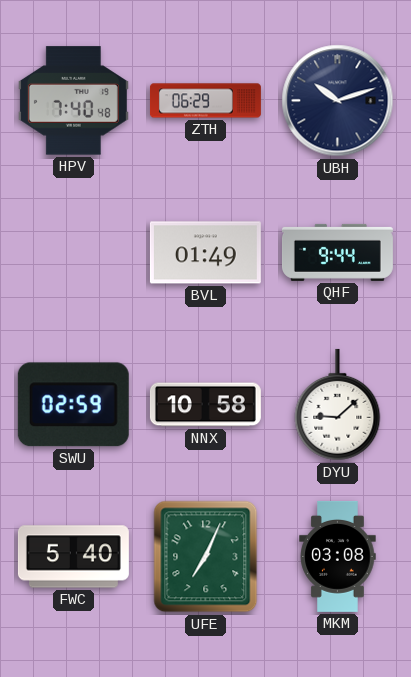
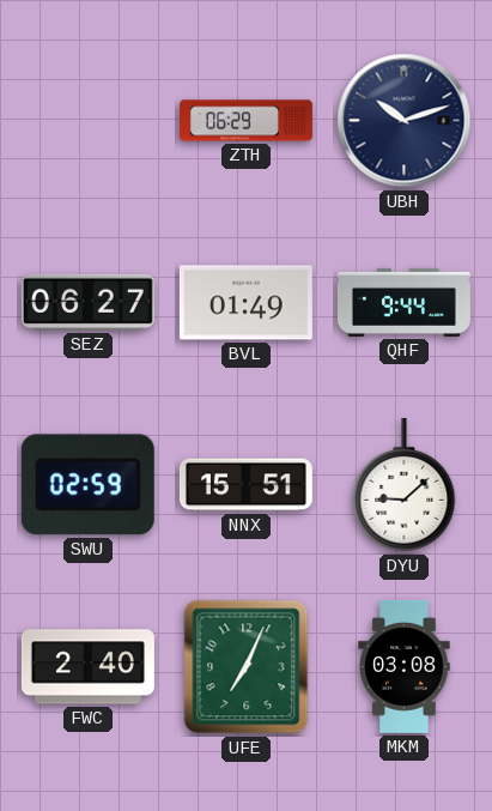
HPV: 7:40 -> none (73, 101)
SEZ: none -> 06:27 (87, 302)
NNX: 10:58 -> 15:51 (245, 485)
FWC: 5:40 -> 2:40 (87, 667)
